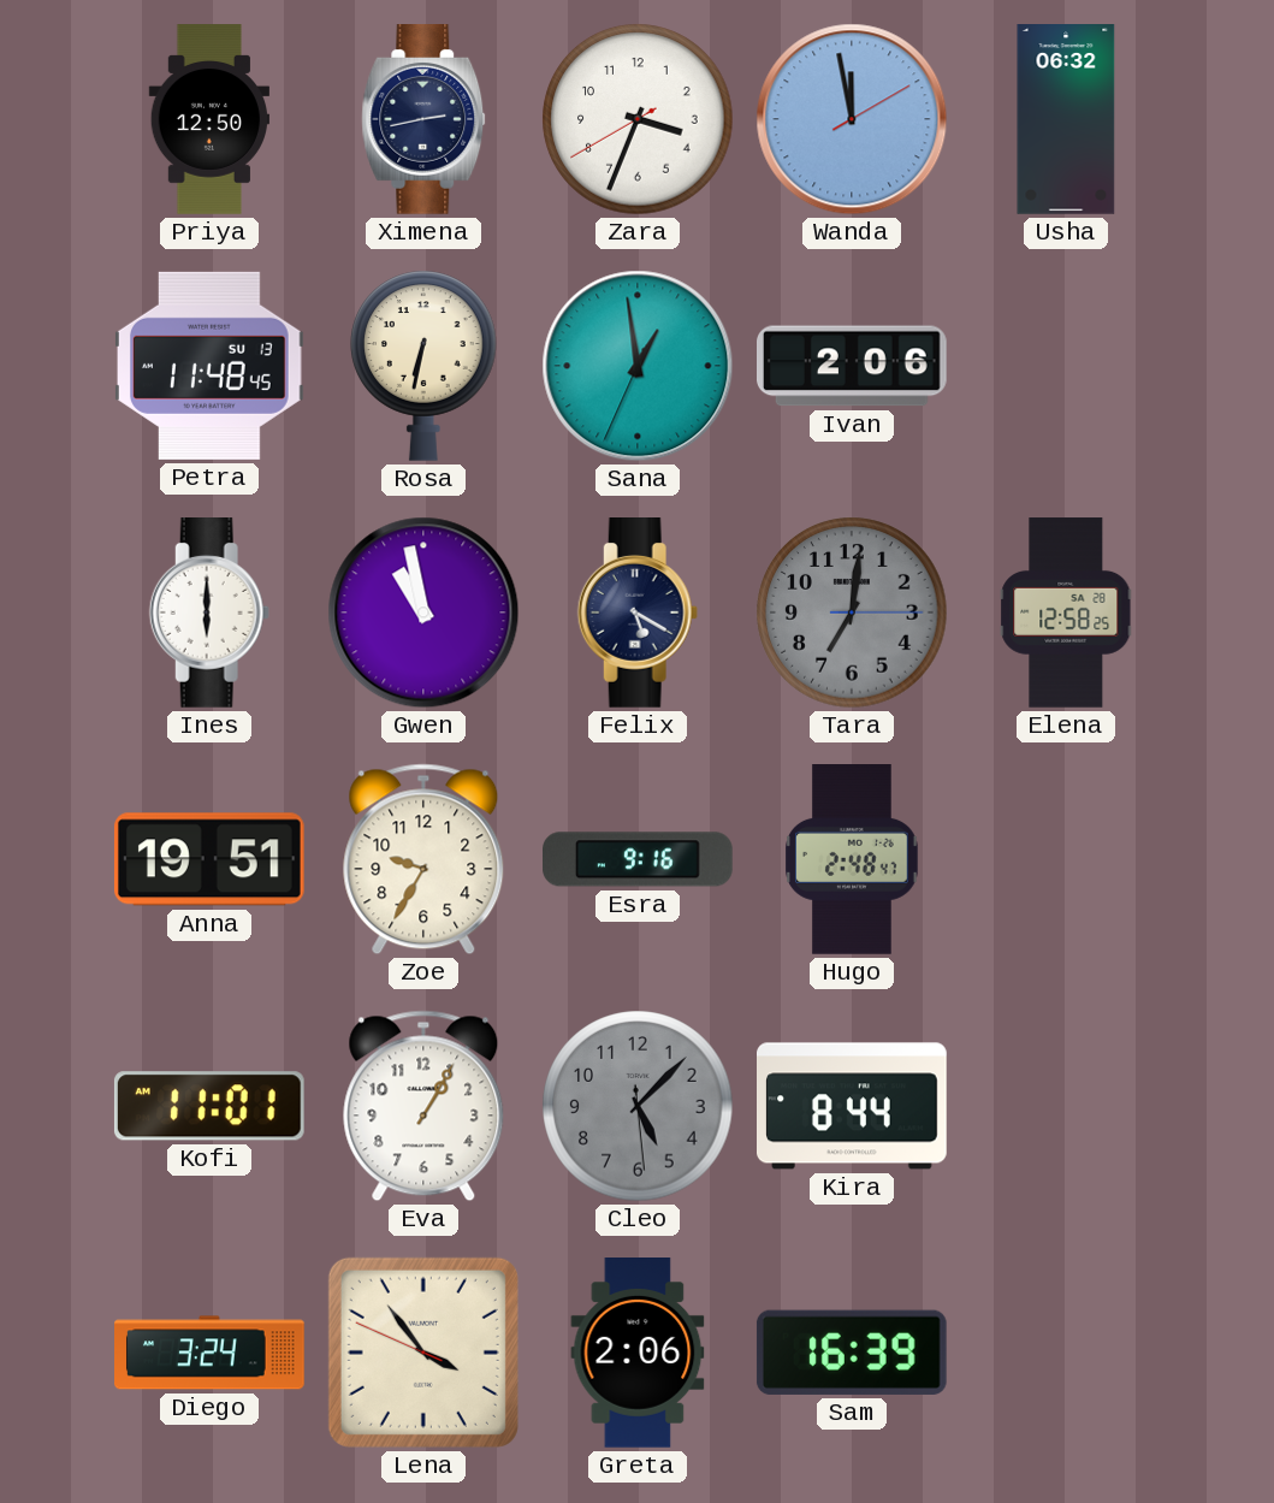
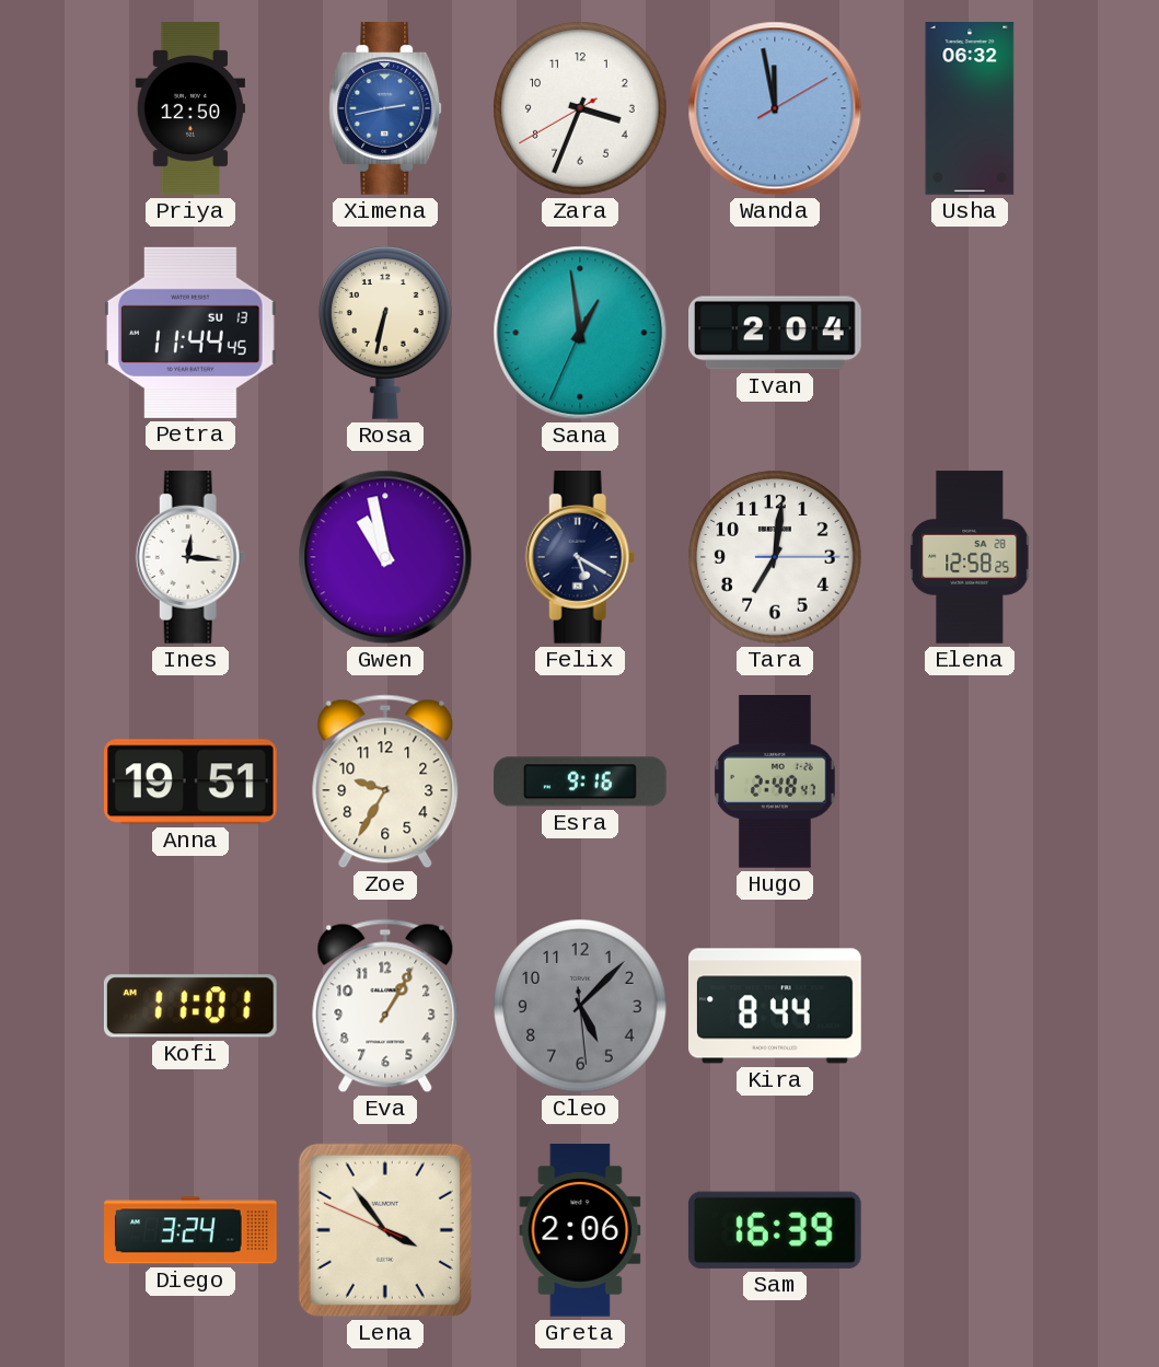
Ximena dial: navy -> blue (385, 109)
Petra: 11:48 -> 11:44 (190, 333)
Ivan: 2:06 -> 2:04 (776, 333)
Ines: 6:00 -> 12:16 (190, 558)
Tara dial: grey -> white (775, 557)
